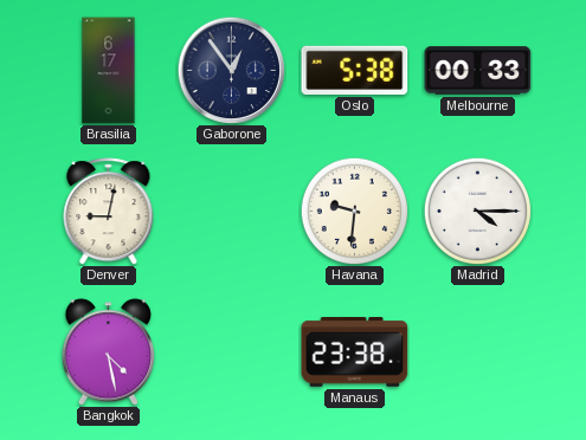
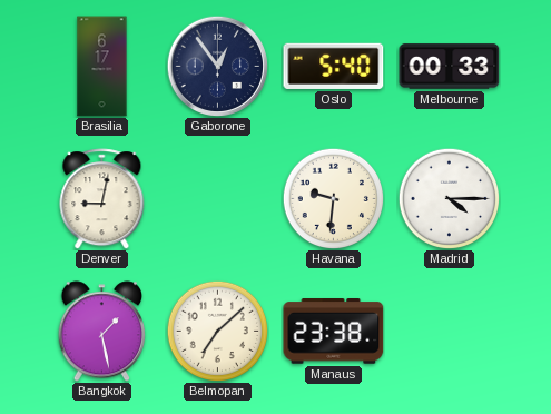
Oslo: 5:38 -> 5:40 (334, 66)
Bangkok: 4:28 -> 1:28 (102, 332)
Belmopan: none -> 7:08 (217, 331)
